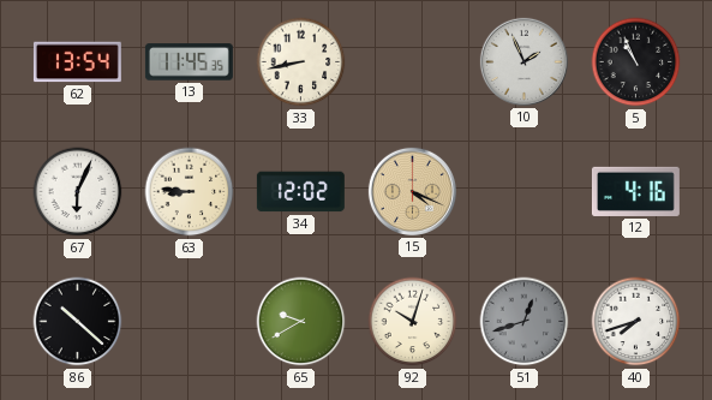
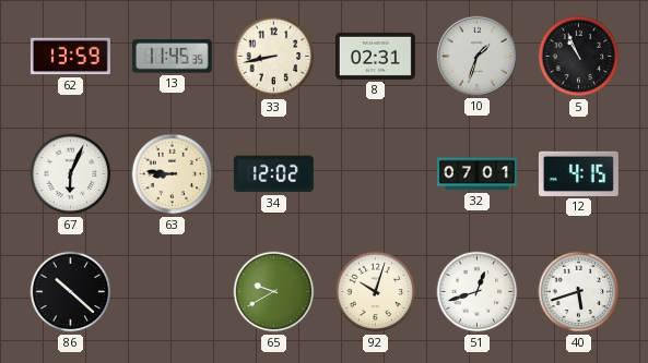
62: 13:54 -> 13:59 (70, 57)
8: none -> 02:31 (375, 56)
10: 1:56 -> 1:33 (476, 56)
15: 4:19 -> none (412, 191)
32: none -> 07:01 (476, 174)
12: 4:16 -> 4:15 (578, 173)
51 dial: grey -> white (478, 292)
40: 7:42 -> 5:42 (579, 292)
